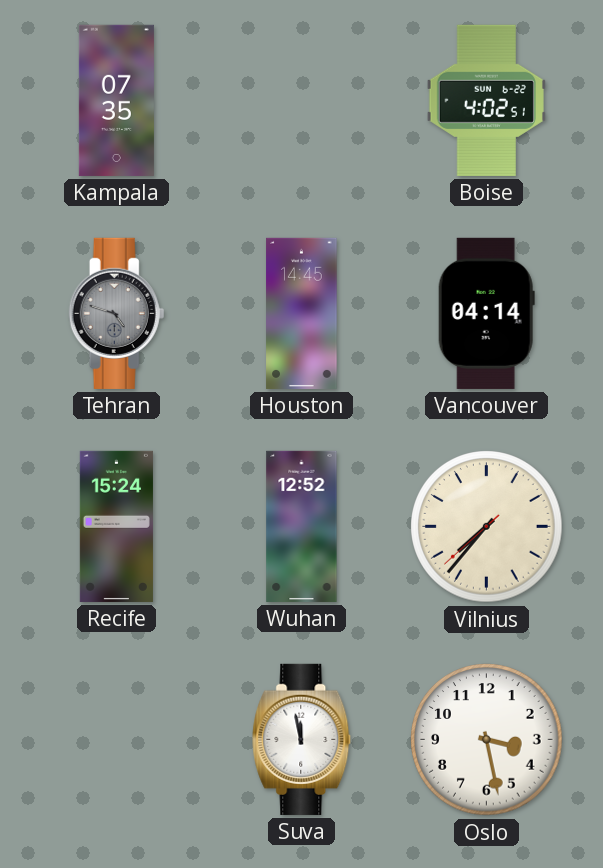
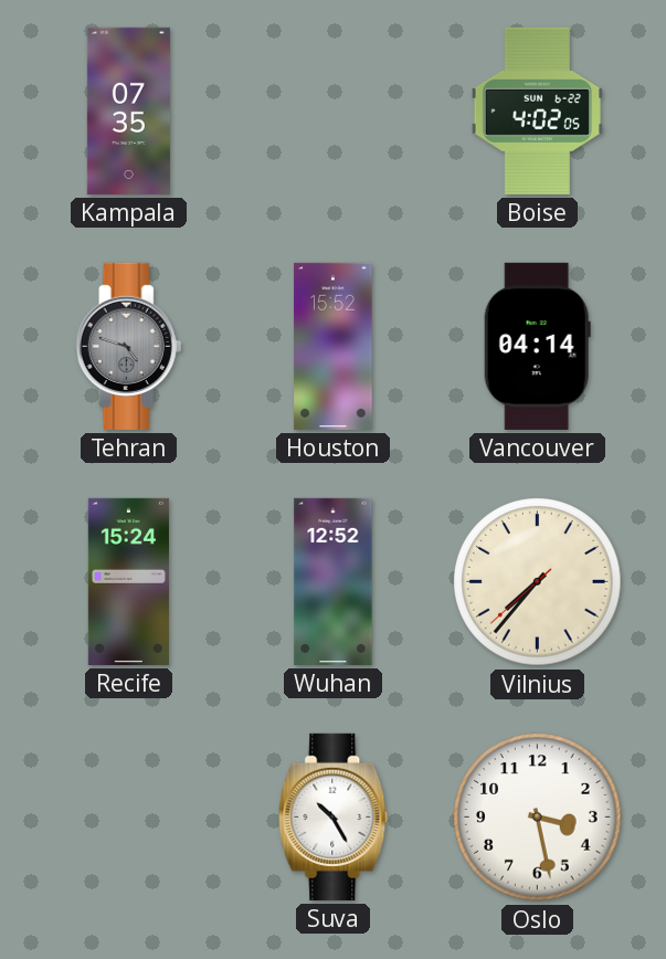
Boise: 4:02:51 -> 4:02:05 (537, 110)
Houston: 14:45 -> 15:52 (334, 346)
Suva: 11:58 -> 10:25 (334, 816)
